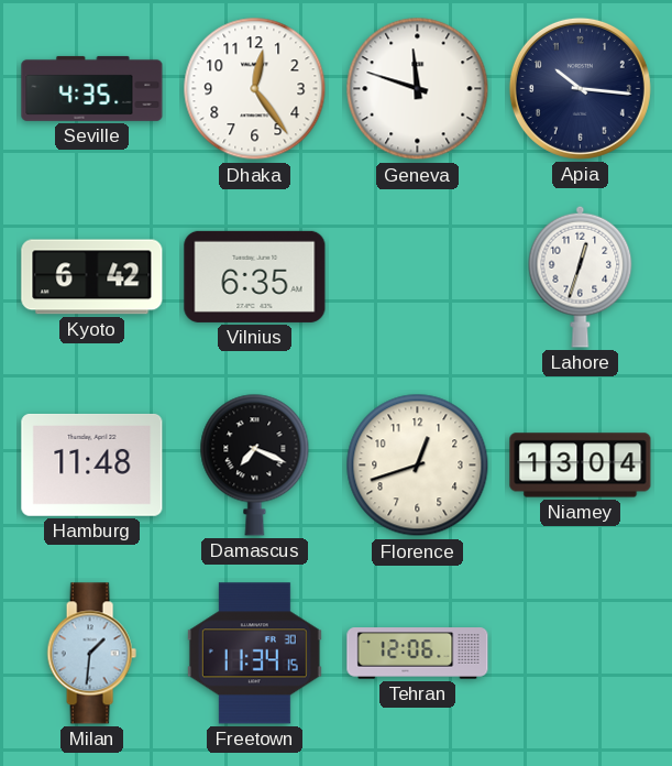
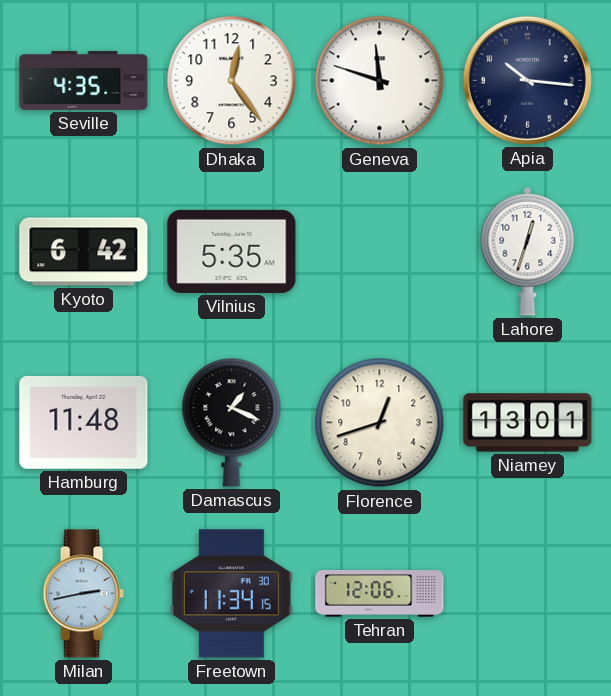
Vilnius: 6:35 -> 5:35 (232, 251)
Damascus: 7:19 -> 1:19 (232, 422)
Niamey: 13:04 -> 13:01 (528, 423)
Milan: 1:31 -> 2:43 (83, 594)
